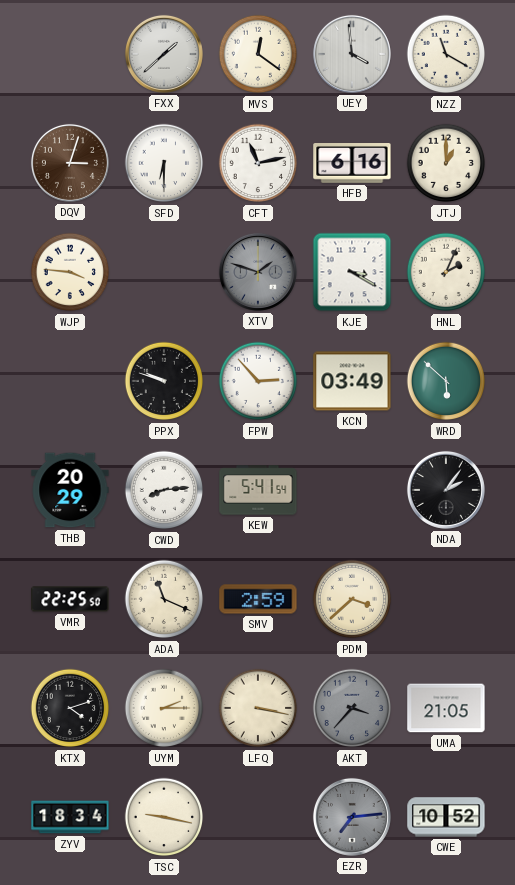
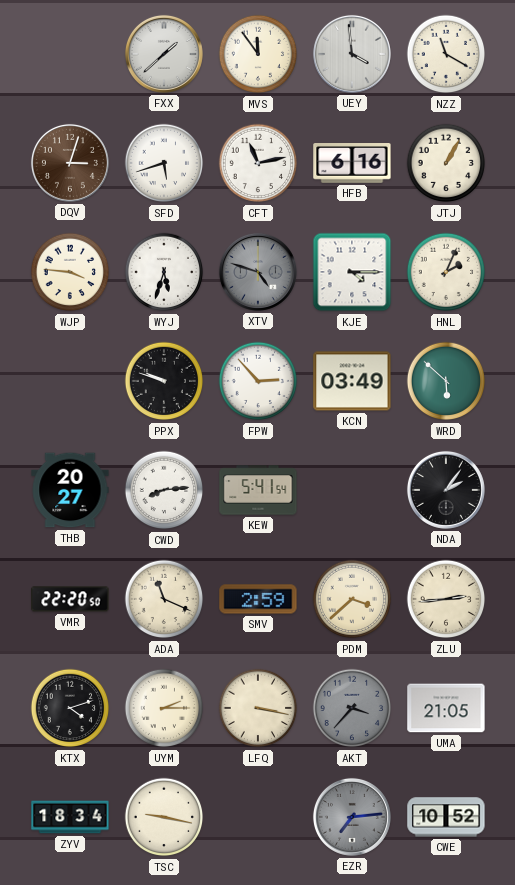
MVS: 12:21 -> 11:54 (258, 54)
SFD: 6:30 -> 5:42 (164, 163)
JTJ: 1:00 -> 1:05 (446, 163)
WYJ: none -> 5:33 (164, 272)
XTV: 1:48 -> 4:48 (258, 272)
KJE: 3:20 -> 4:15 (352, 272)
THB: 20:29 -> 20:27 (70, 490)
VMR: 22:25 -> 22:20 (70, 599)
ZLU: none -> 2:44 (446, 599)
